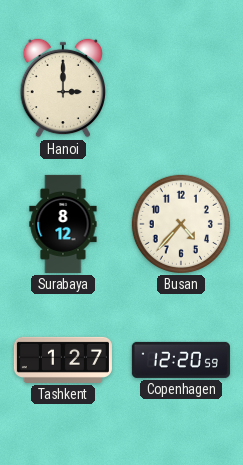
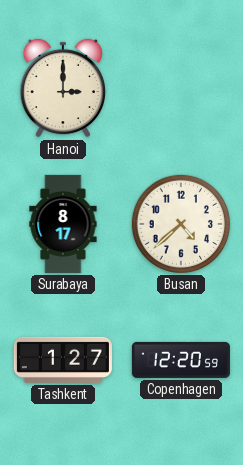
Surabaya: 8:12 -> 8:17 (63, 224)
Busan: 4:37 -> 4:38 (181, 224)
